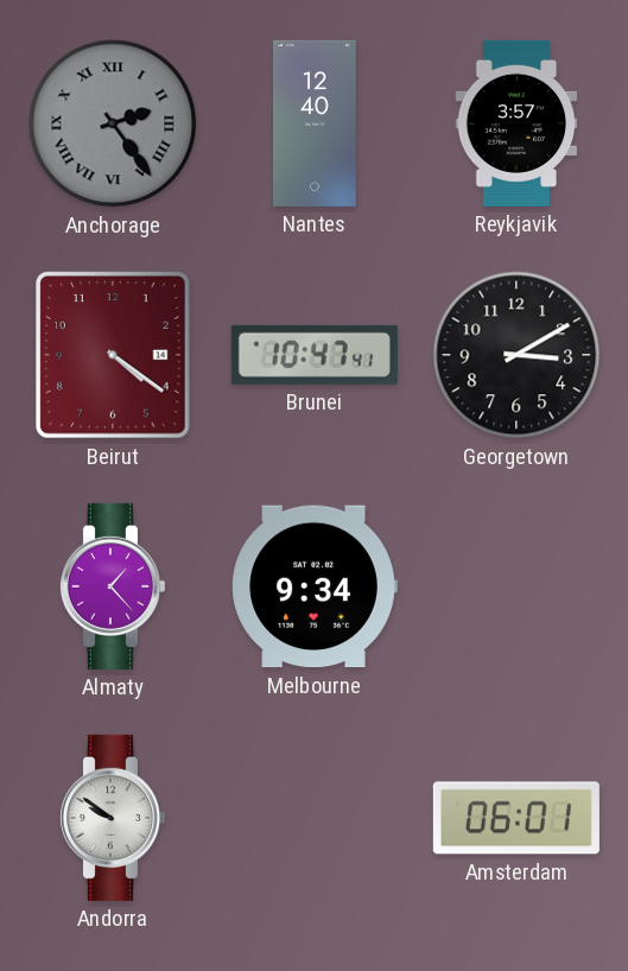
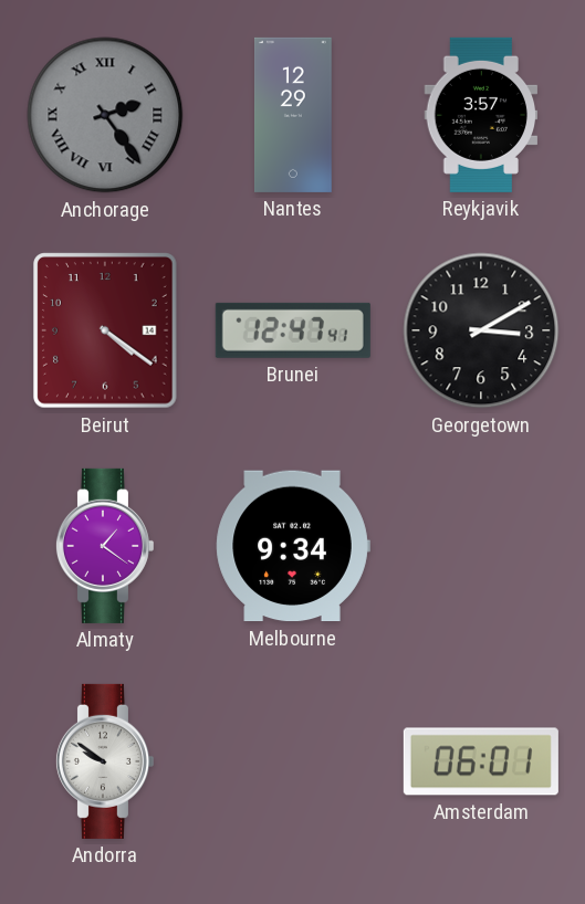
Nantes: 12:40 -> 12:29 (294, 115)
Brunei: 10:47 -> 12:47 (293, 330)
Almaty: 1:23 -> 1:21 (104, 546)
